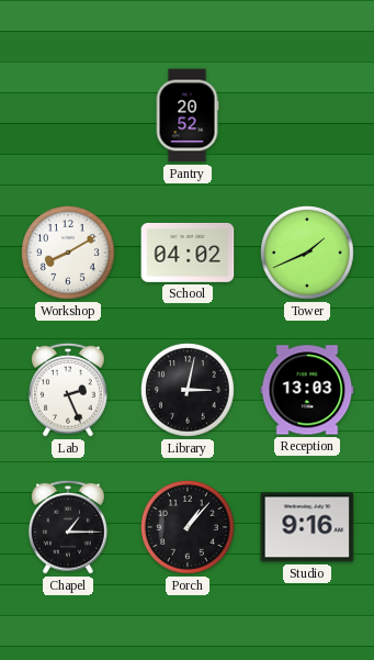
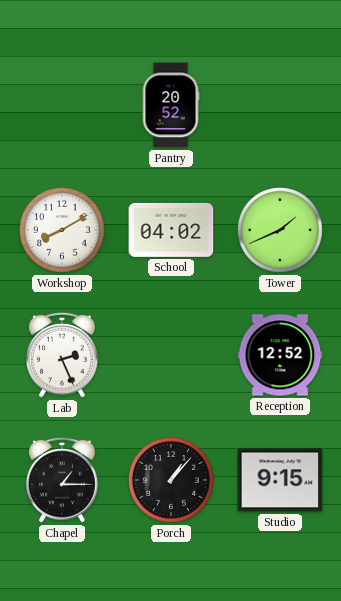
Library: 3:02 -> none (189, 391)
Reception: 13:03 -> 12:52 (280, 355)
Studio: 9:16 -> 9:15 (280, 480)
